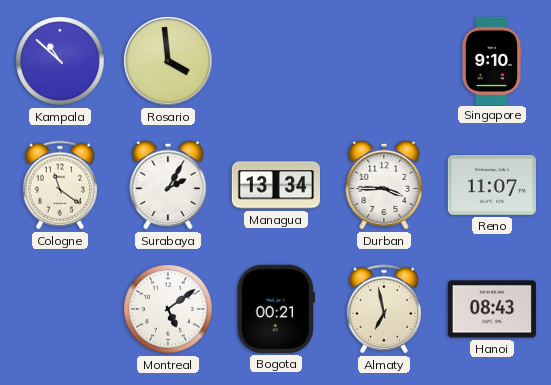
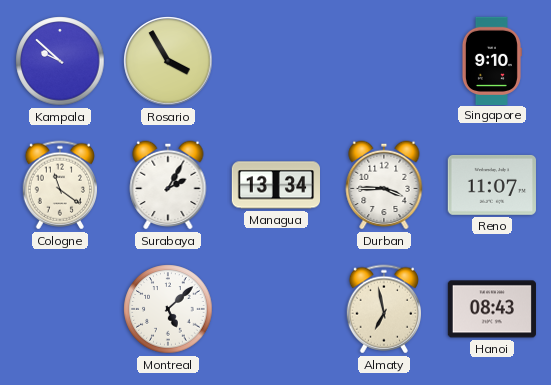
Kampala: 10:52 -> 9:52 (60, 61)
Rosario: 3:59 -> 3:55 (168, 61)
Montreal: 5:09 -> 5:08 (168, 309)
Bogota: 00:21 -> none (276, 309)
